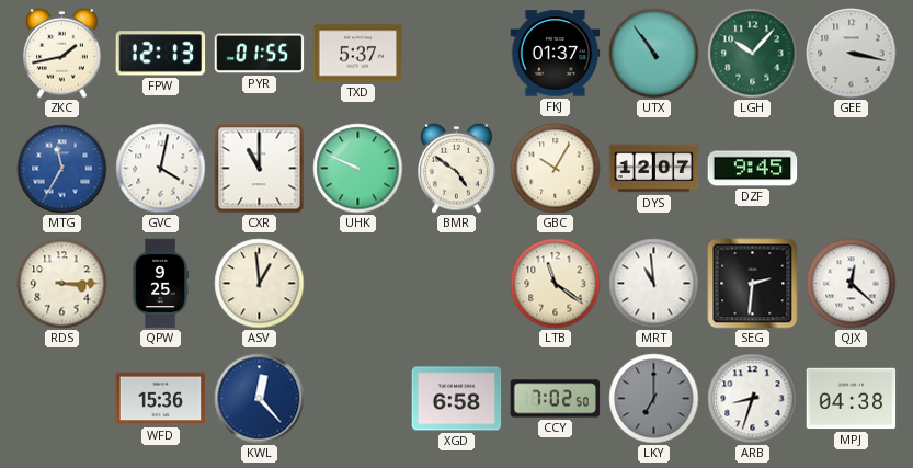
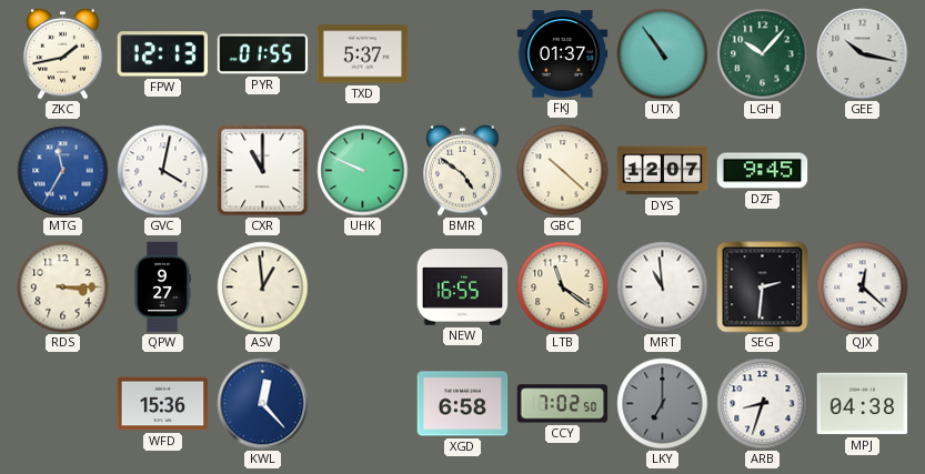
GEE: 3:17 -> 10:17 (863, 54)
GBC: 10:05 -> 10:22 (563, 171)
QPW: 9:25 -> 9:27 (162, 288)
NEW: none -> 16:55 (463, 288)
